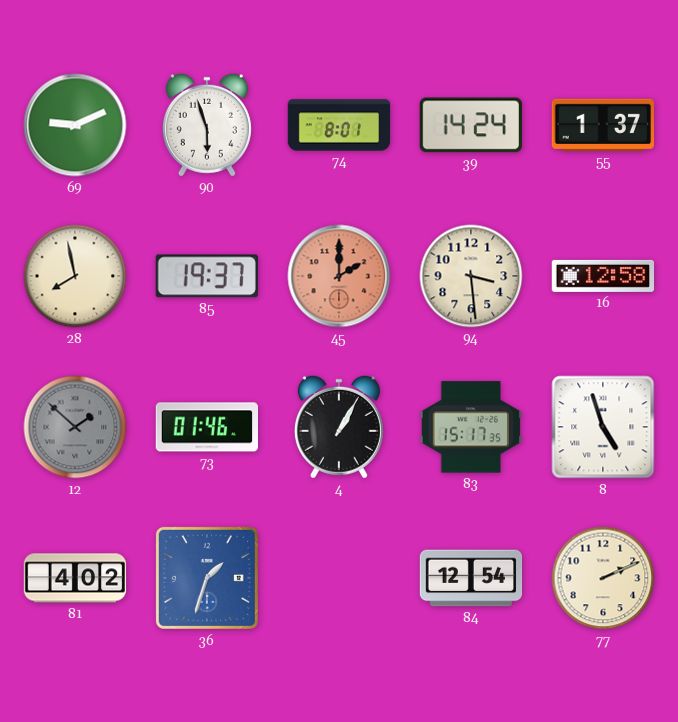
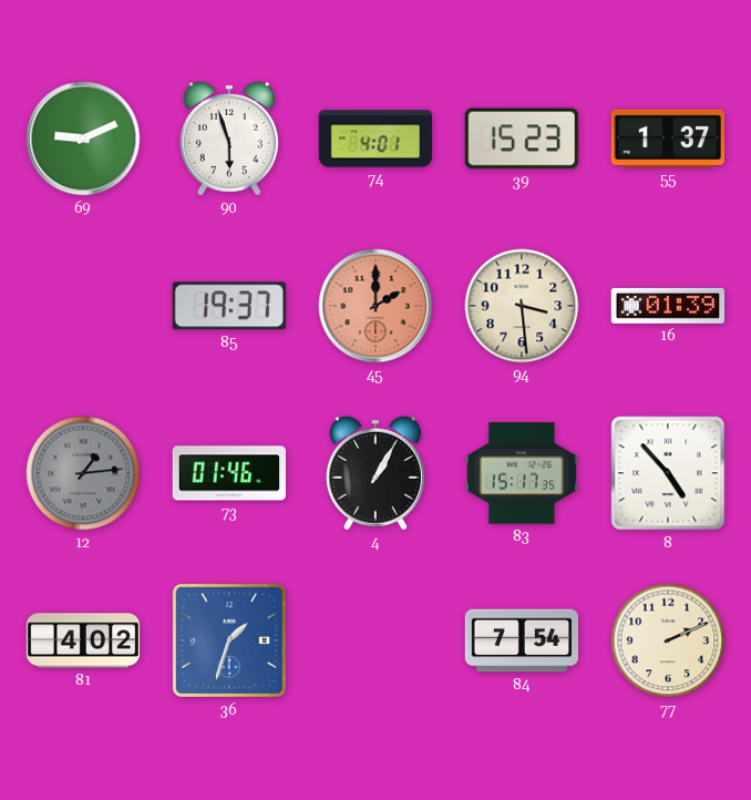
74: 8:01 -> 4:01 (375, 139)
39: 14:24 -> 15:23 (521, 139)
28: 7:58 -> none (75, 276)
16: 12:58 -> 01:39 (668, 306)
12: 1:52 -> 1:14 (83, 473)
8: 4:57 -> 4:53 (668, 473)
84: 12:54 -> 7:54 (522, 640)
